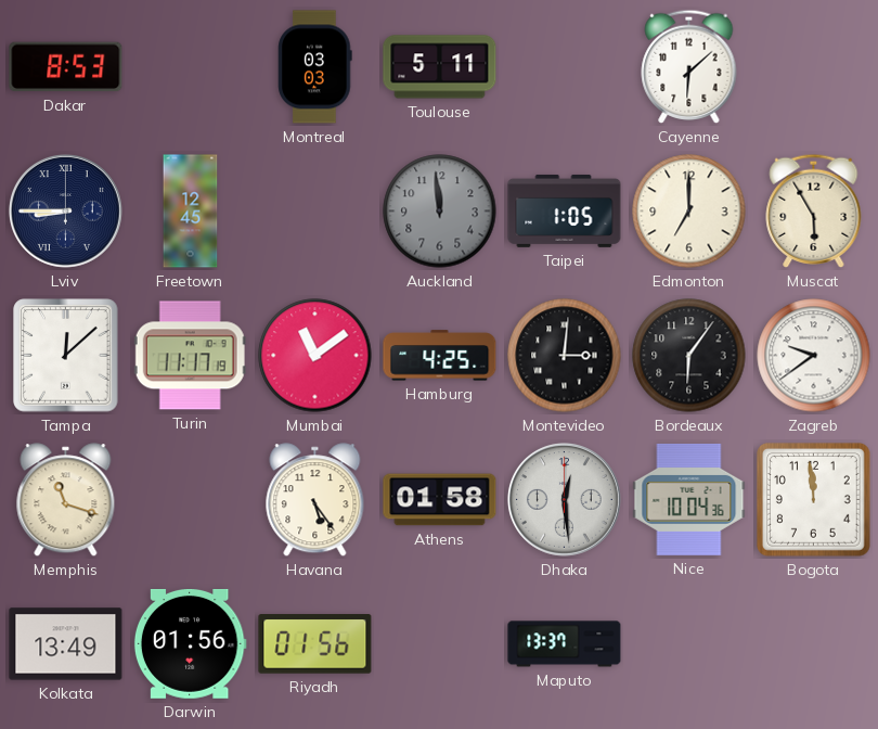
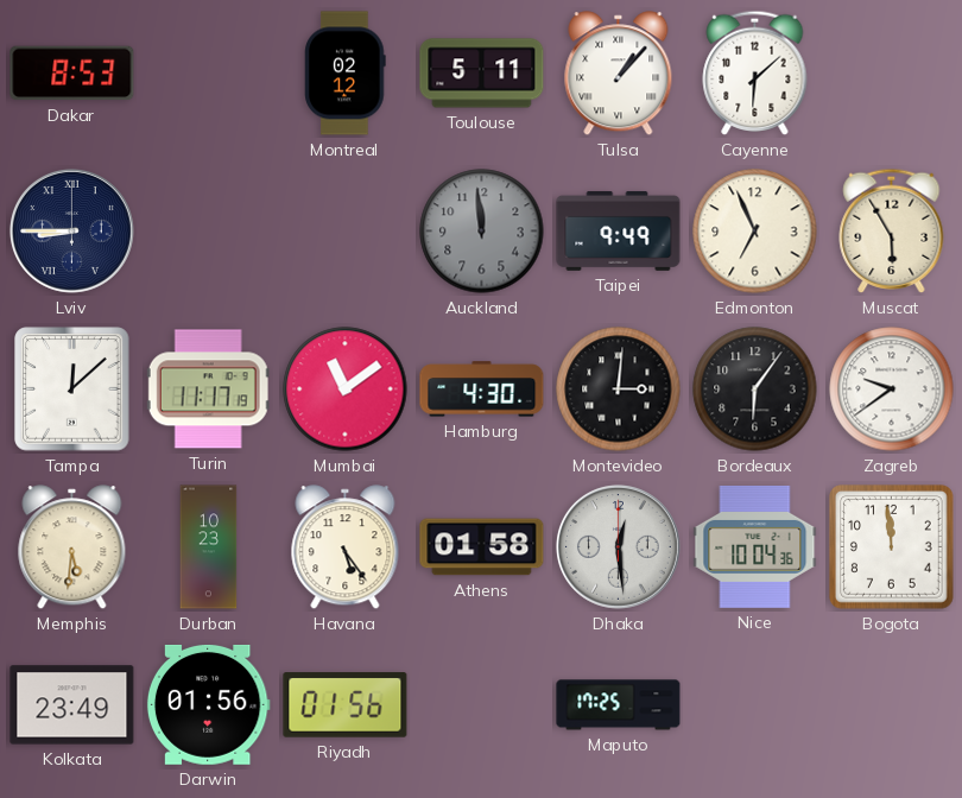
Montreal: 03:03 -> 02:12 (346, 74)
Tulsa: none -> 1:07 (619, 74)
Freetown: 12:45 -> none (191, 212)
Taipei: 1:05 -> 9:49 (619, 230)
Edmonton: 7:00 -> 6:56 (755, 232)
Hamburg: 4:25 -> 4:30 (482, 389)
Memphis: 11:18 -> 5:31 (72, 547)
Durban: none -> 10:23 (209, 547)
Kolkata: 13:49 -> 23:49 (72, 705)
Maputo: 13:37 -> 17:25 (619, 705)
